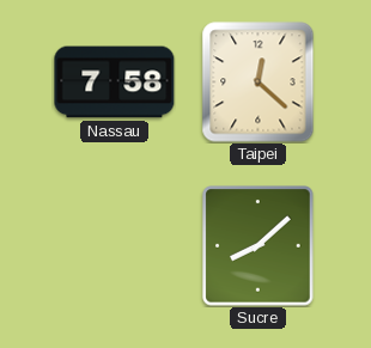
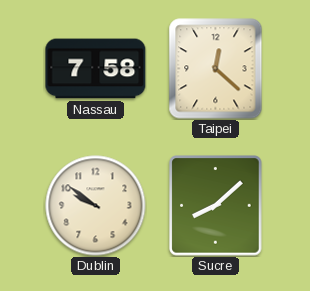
Dublin: none -> 9:51 (96, 206)
